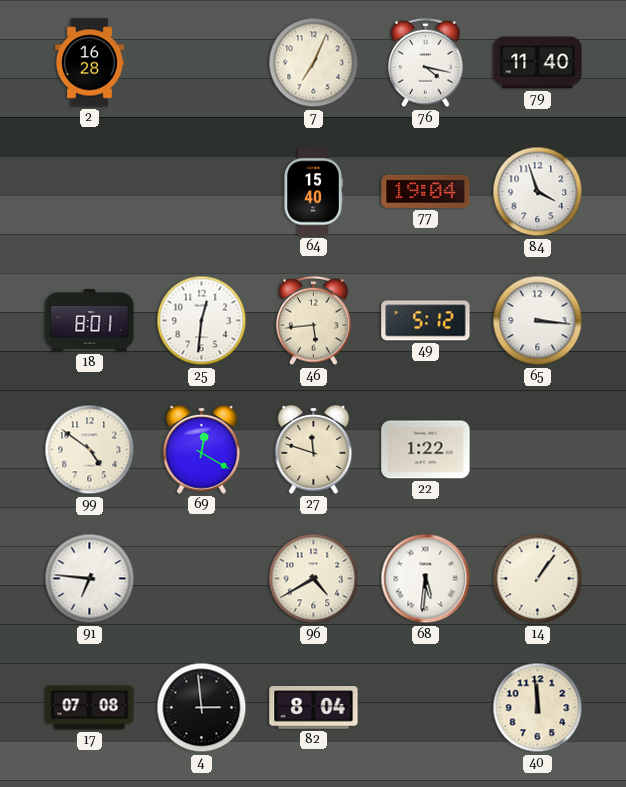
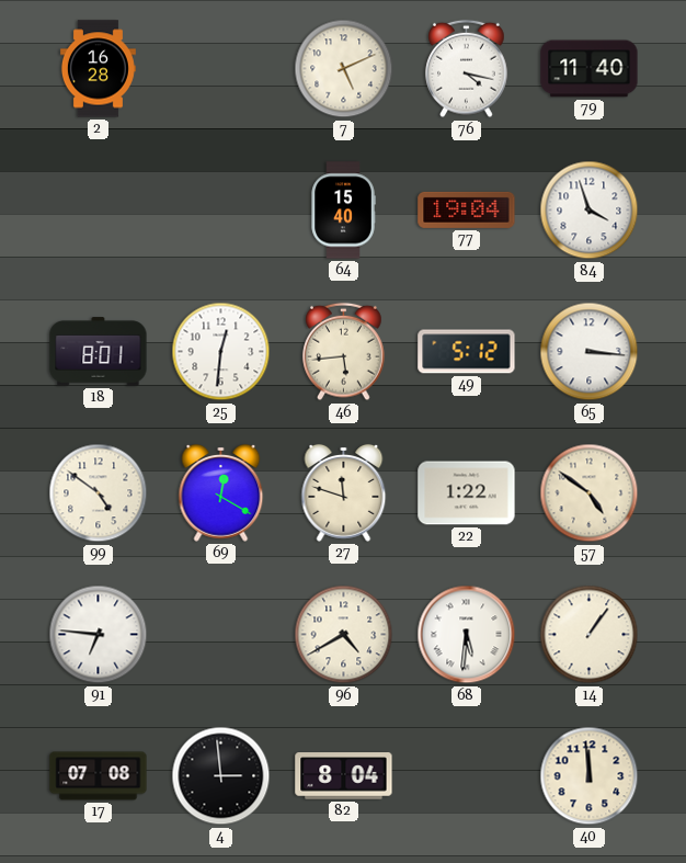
7: 7:04 -> 5:11 (344, 69)
57: none -> 4:51 (590, 493)
